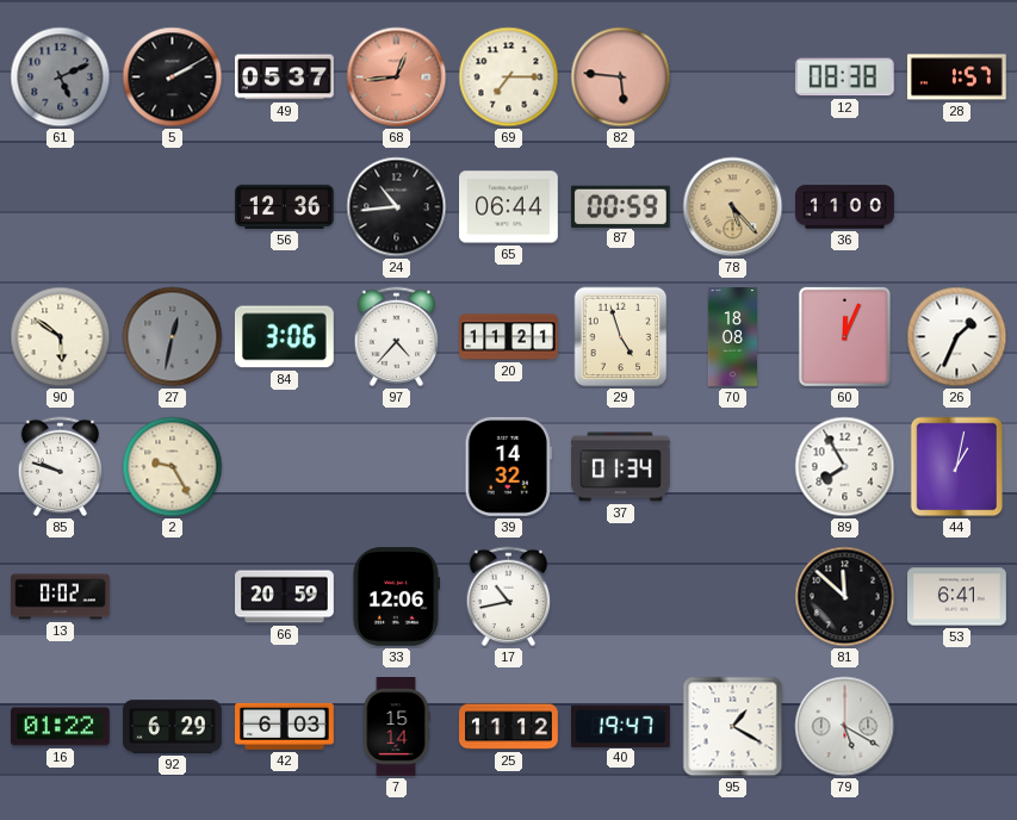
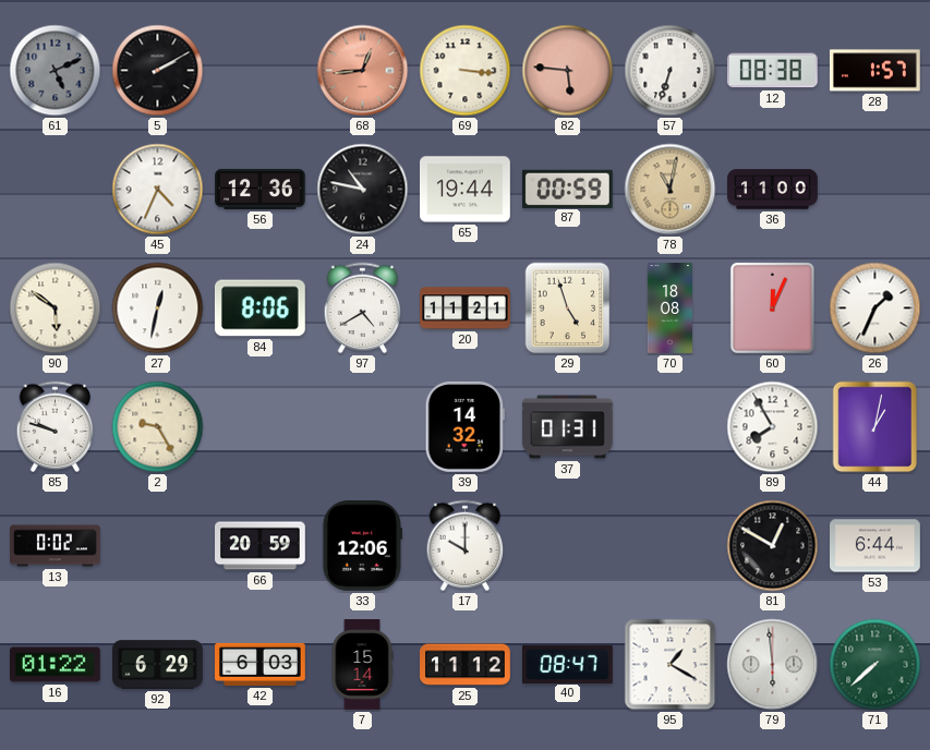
49: 05:37 -> none (285, 77)
69: 7:15 -> 3:16 (466, 71)
57: none -> 6:33 (671, 71)
45: none -> 4:34 (158, 190)
24: 10:44 -> 10:47 (363, 190)
65: 06:44 -> 19:44 (466, 190)
78: 5:23 -> 11:02 (671, 190)
27 dial: grey -> white (158, 309)
84: 3:06 -> 8:06 (259, 309)
97: 4:37 -> 4:40 (363, 309)
37: 01:34 -> 01:31 (568, 427)
17: 10:43 -> 10:00 (466, 546)
81: 11:52 -> 12:50 (773, 546)
53: 6:41 -> 6:44 (875, 546)
40: 19:47 -> 08:47 (568, 664)
79: 5:20 -> 5:59 (773, 665)
71: none -> 7:38 (875, 665)
